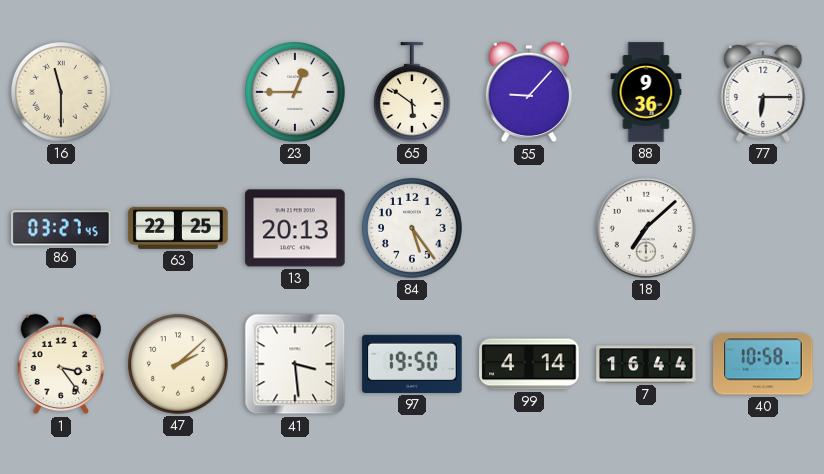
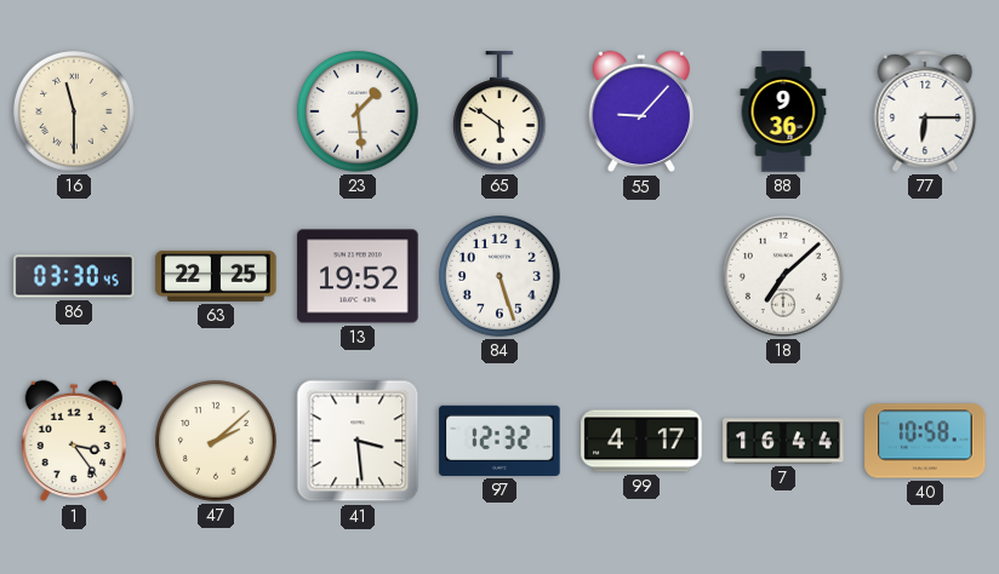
23: 12:45 -> 1:29 (359, 113)
86: 03:27 -> 03:30 (74, 276)
13: 20:13 -> 19:52 (358, 276)
84: 5:24 -> 5:27 (501, 277)
97: 19:50 -> 12:32 (499, 441)
99: 4:14 -> 4:17 (641, 441)
